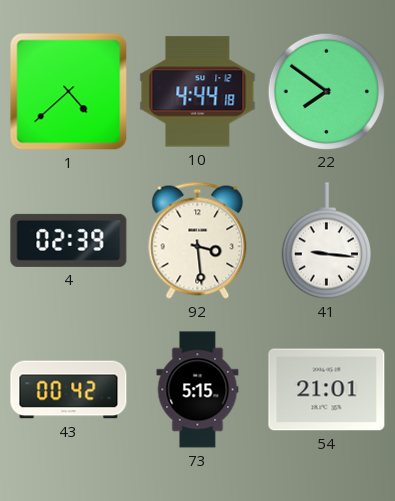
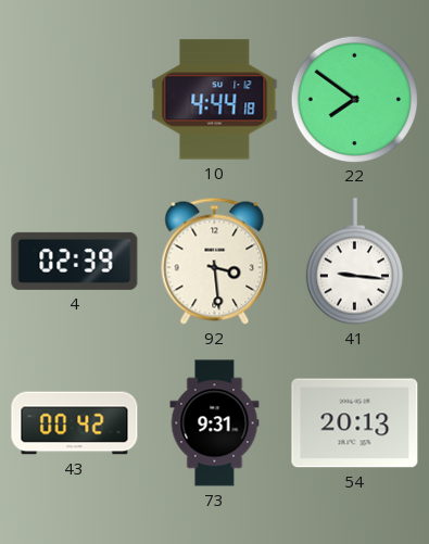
1: 4:38 -> none (69, 92)
73: 5:15 -> 9:31 (215, 423)
54: 21:01 -> 20:13 (355, 423)
